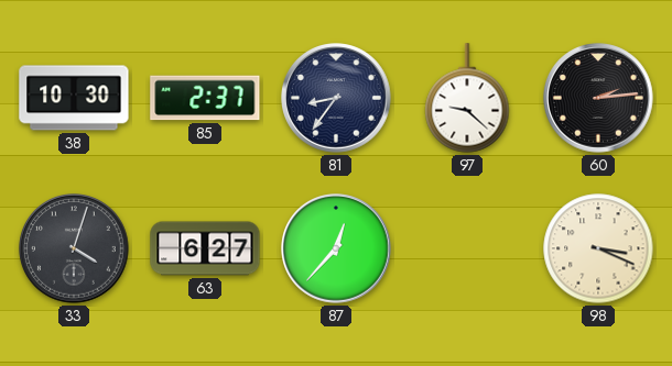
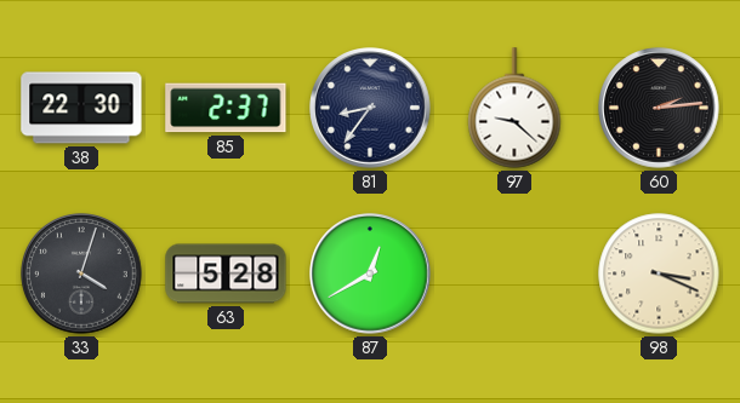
38: 10:30 -> 22:30 (81, 108)
63: 6:27 -> 5:28 (226, 274)
87: 12:37 -> 12:40 (370, 274)
